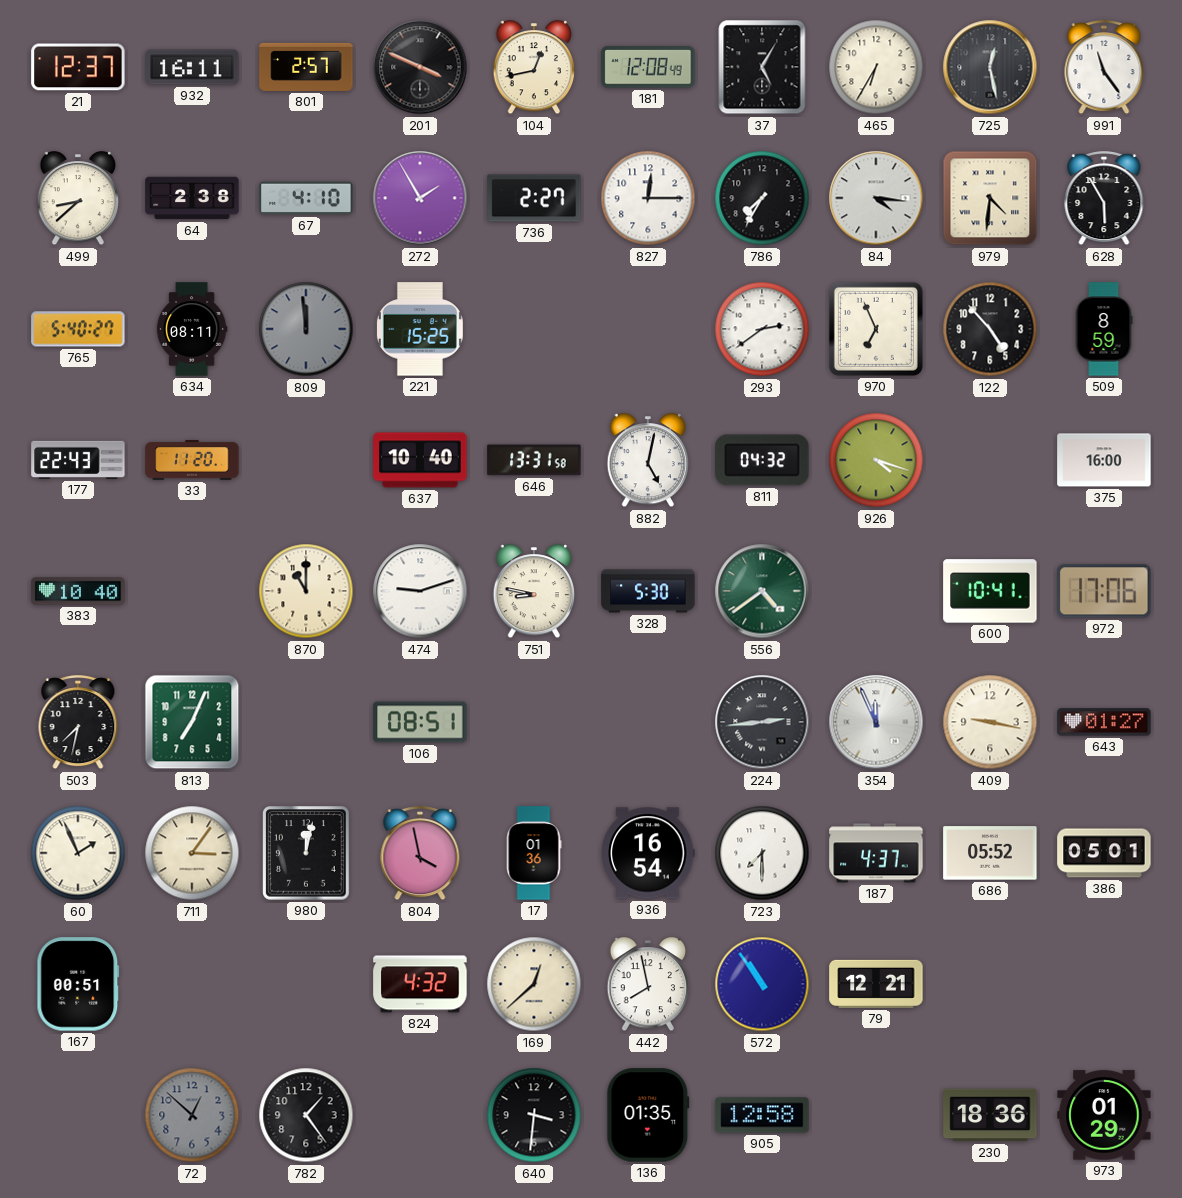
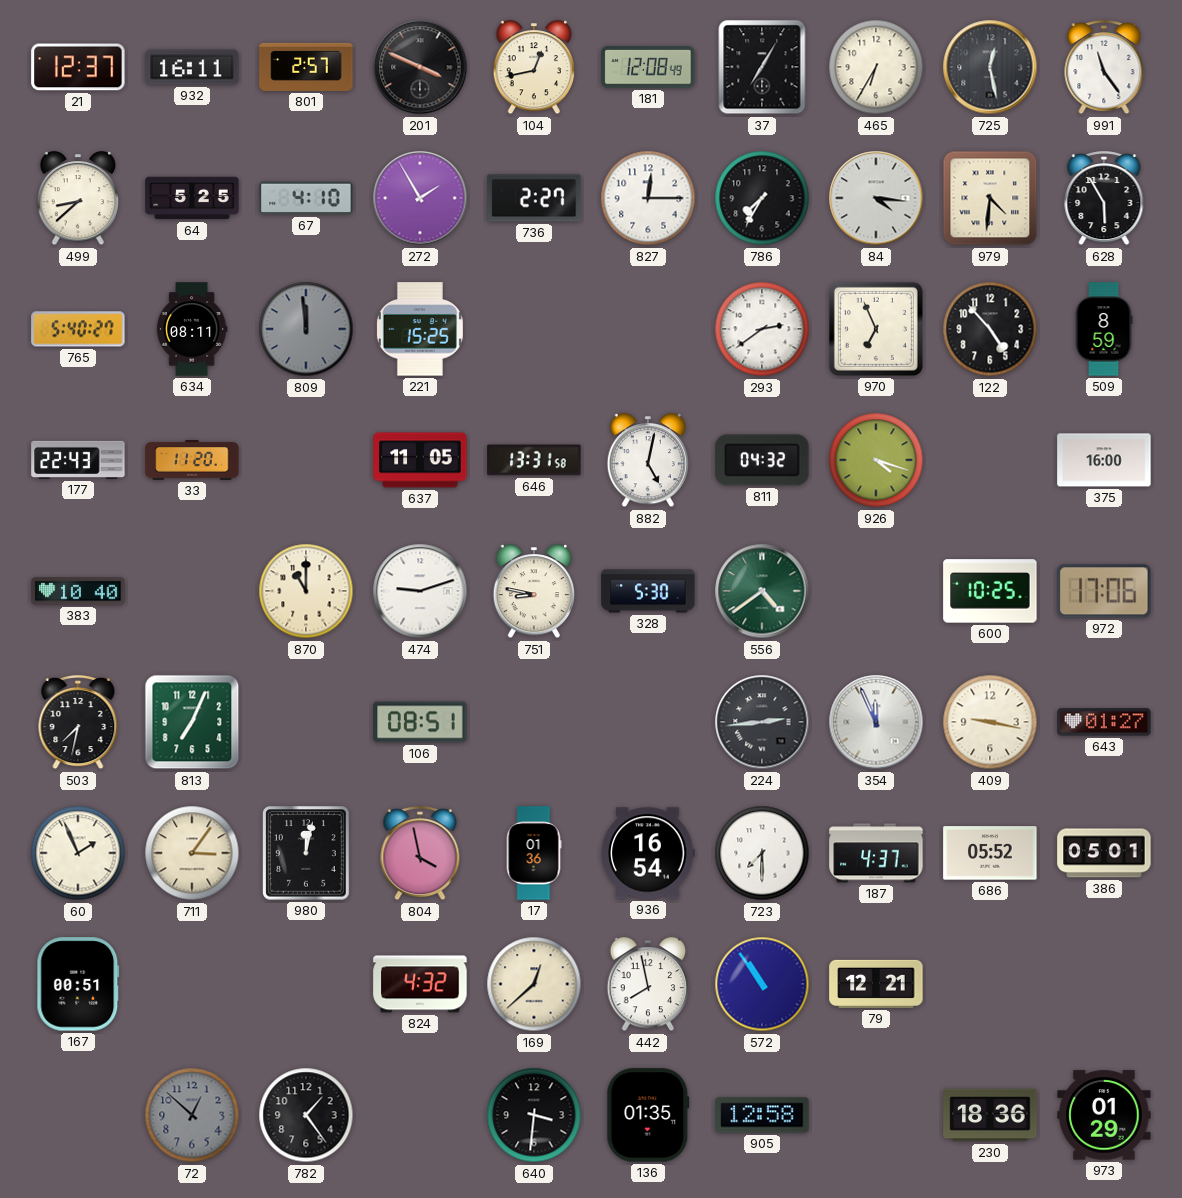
37: 5:05 -> 7:05 (762, 67)
64: 2:38 -> 5:25 (192, 198)
637: 10:40 -> 11:05 (420, 460)
600: 10:41 -> 10:25 (990, 591)
